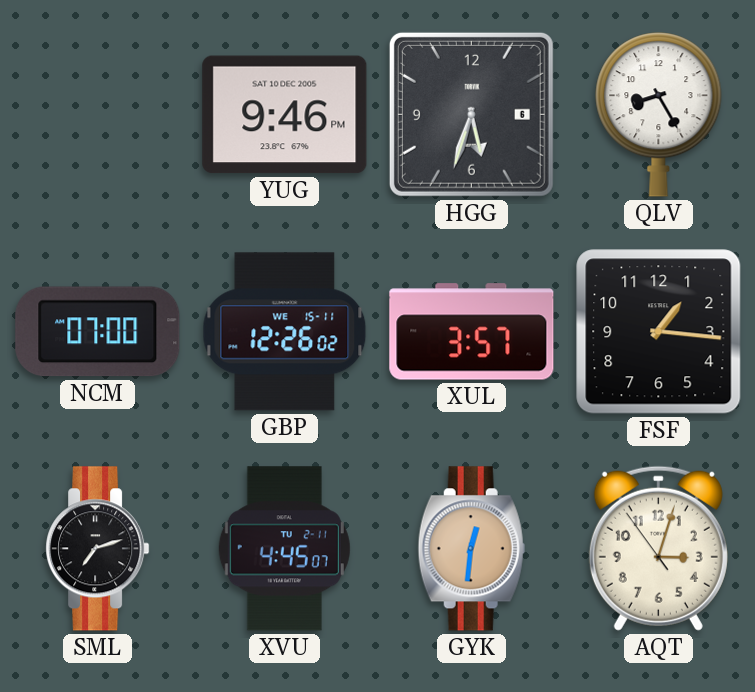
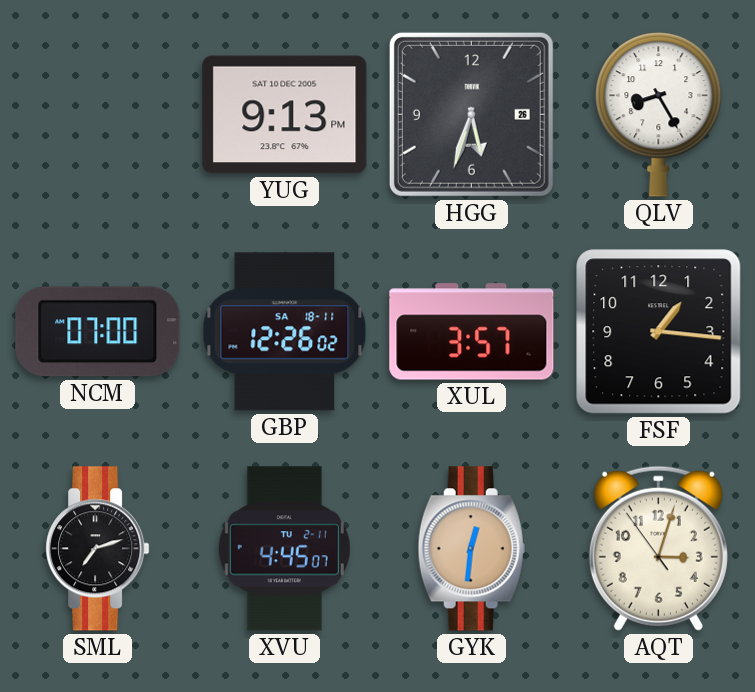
YUG: 9:46 -> 9:13 (285, 115)
HGG date: 6 -> 26 (471, 114)
GBP date: WE 15-11 -> SA 18-11 (285, 332)
